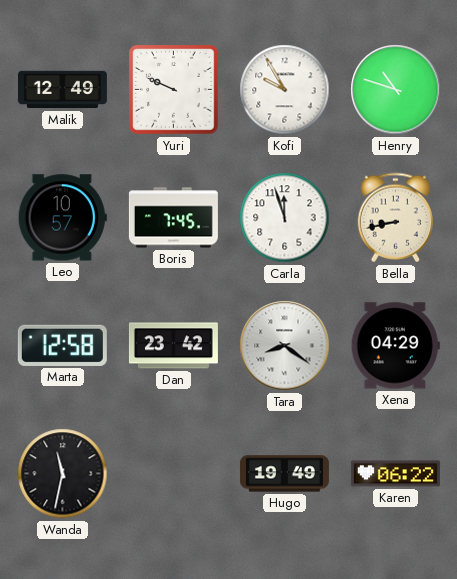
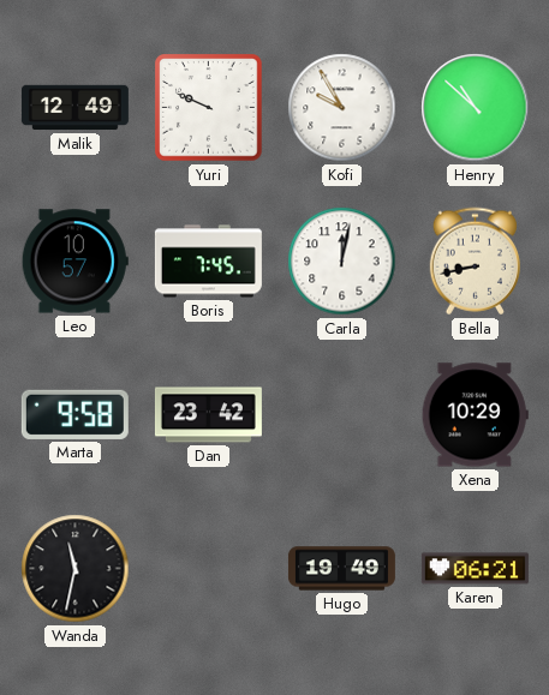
Henry: 10:48 -> 10:52 (476, 108)
Carla: 11:57 -> 12:02 (342, 262)
Marta: 12:58 -> 9:58 (74, 414)
Tara: 8:21 -> none (285, 346)
Xena: 04:29 -> 10:29 (475, 415)
Karen: 06:22 -> 06:21 (475, 569)
